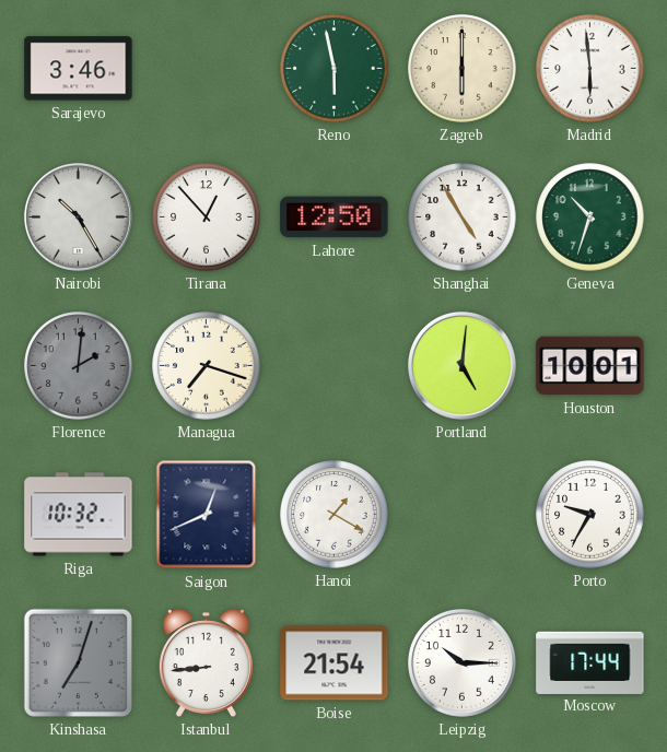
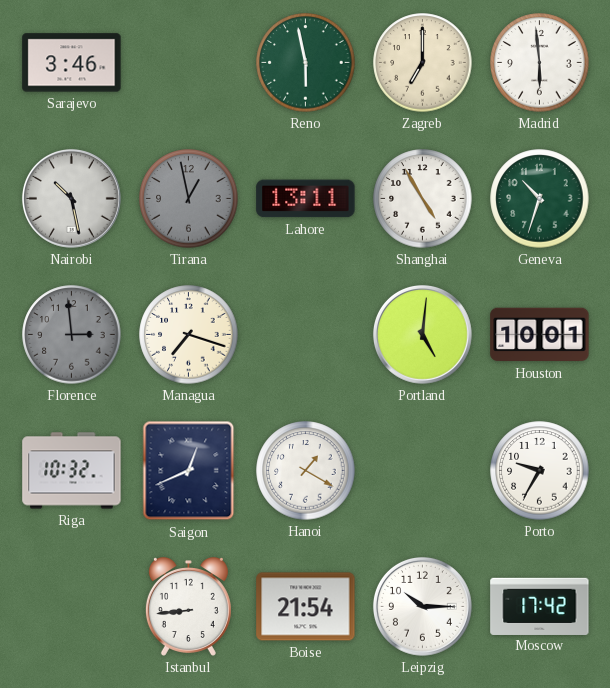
Zagreb: 6:00 -> 7:00 (423, 63)
Nairobi: 10:25 -> 10:28 (72, 199)
Tirana: 12:53 -> 12:58 (189, 199)
Tirana dial: white -> grey (189, 199)
Lahore: 12:50 -> 13:11 (306, 199)
Florence: 2:01 -> 2:59 (72, 335)
Kinshasa: 7:03 -> none (78, 662)
Moscow: 17:44 -> 17:42 (540, 606)
